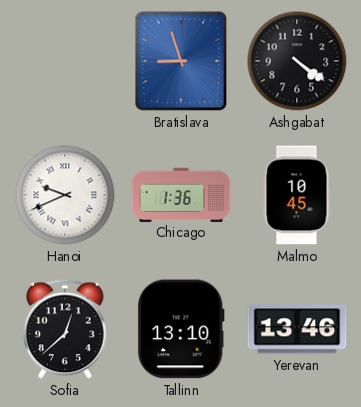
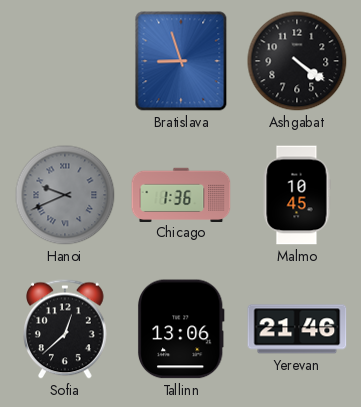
Hanoi dial: white -> grey (65, 195)
Tallinn: 13:10 -> 13:06 (181, 329)
Yerevan: 13:46 -> 21:46 (297, 329)
